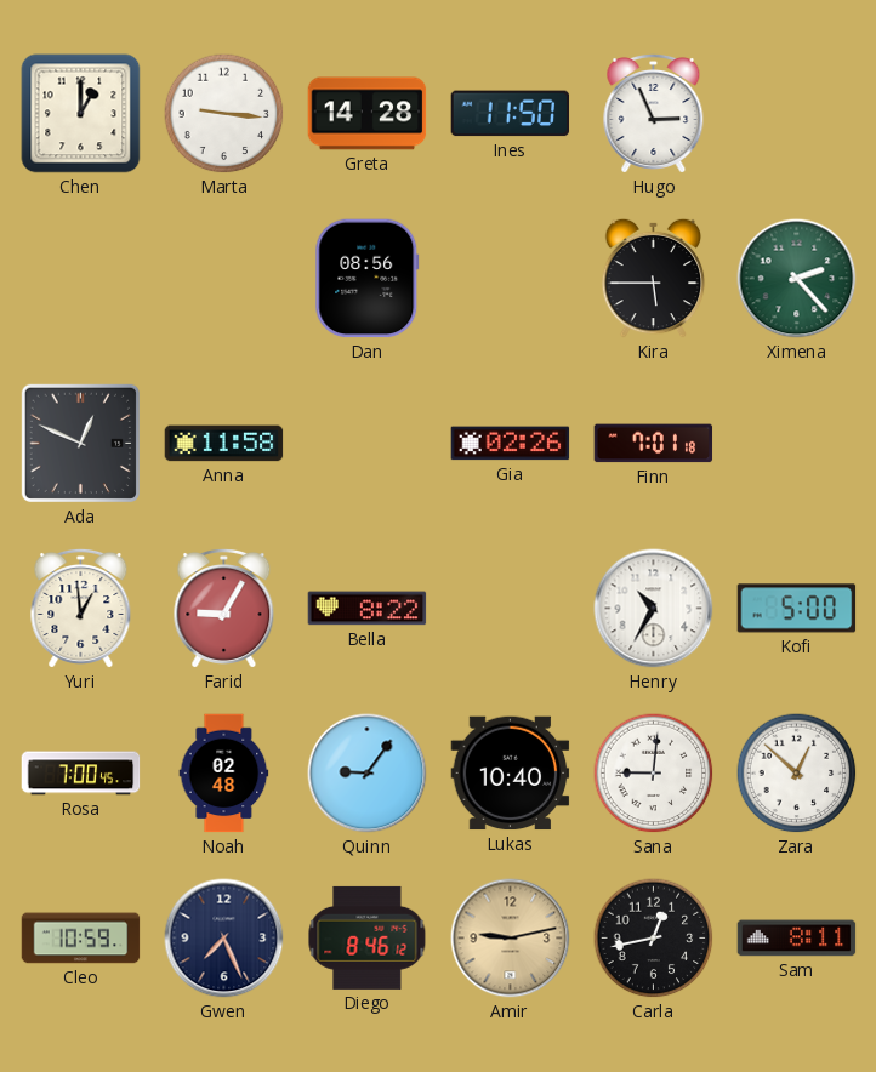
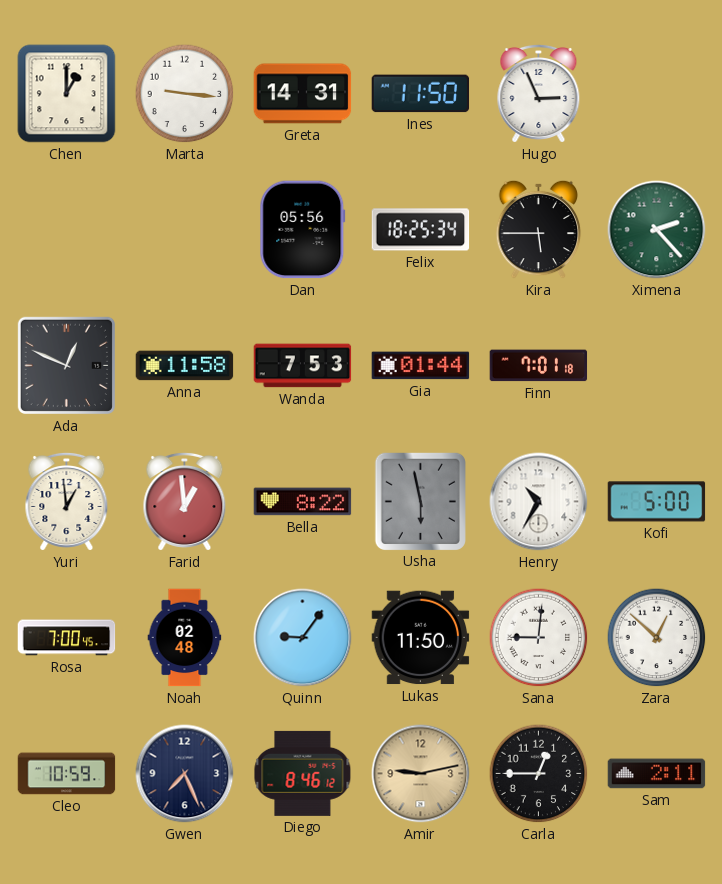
Greta: 14:28 -> 14:31 (303, 94)
Dan: 08:56 -> 05:56 (303, 230)
Felix: none -> 18:25 (421, 230)
Wanda: none -> 7:53 (303, 366)
Gia: 02:26 -> 01:44 (421, 366)
Farid: 9:05 -> 12:59 (185, 501)
Usha: none -> 5:58 (420, 501)
Lukas: 10:40 -> 11:50 (421, 638)
Carla: 12:43 -> 12:45 (539, 774)
Sam: 8:11 -> 2:11 (657, 774)
